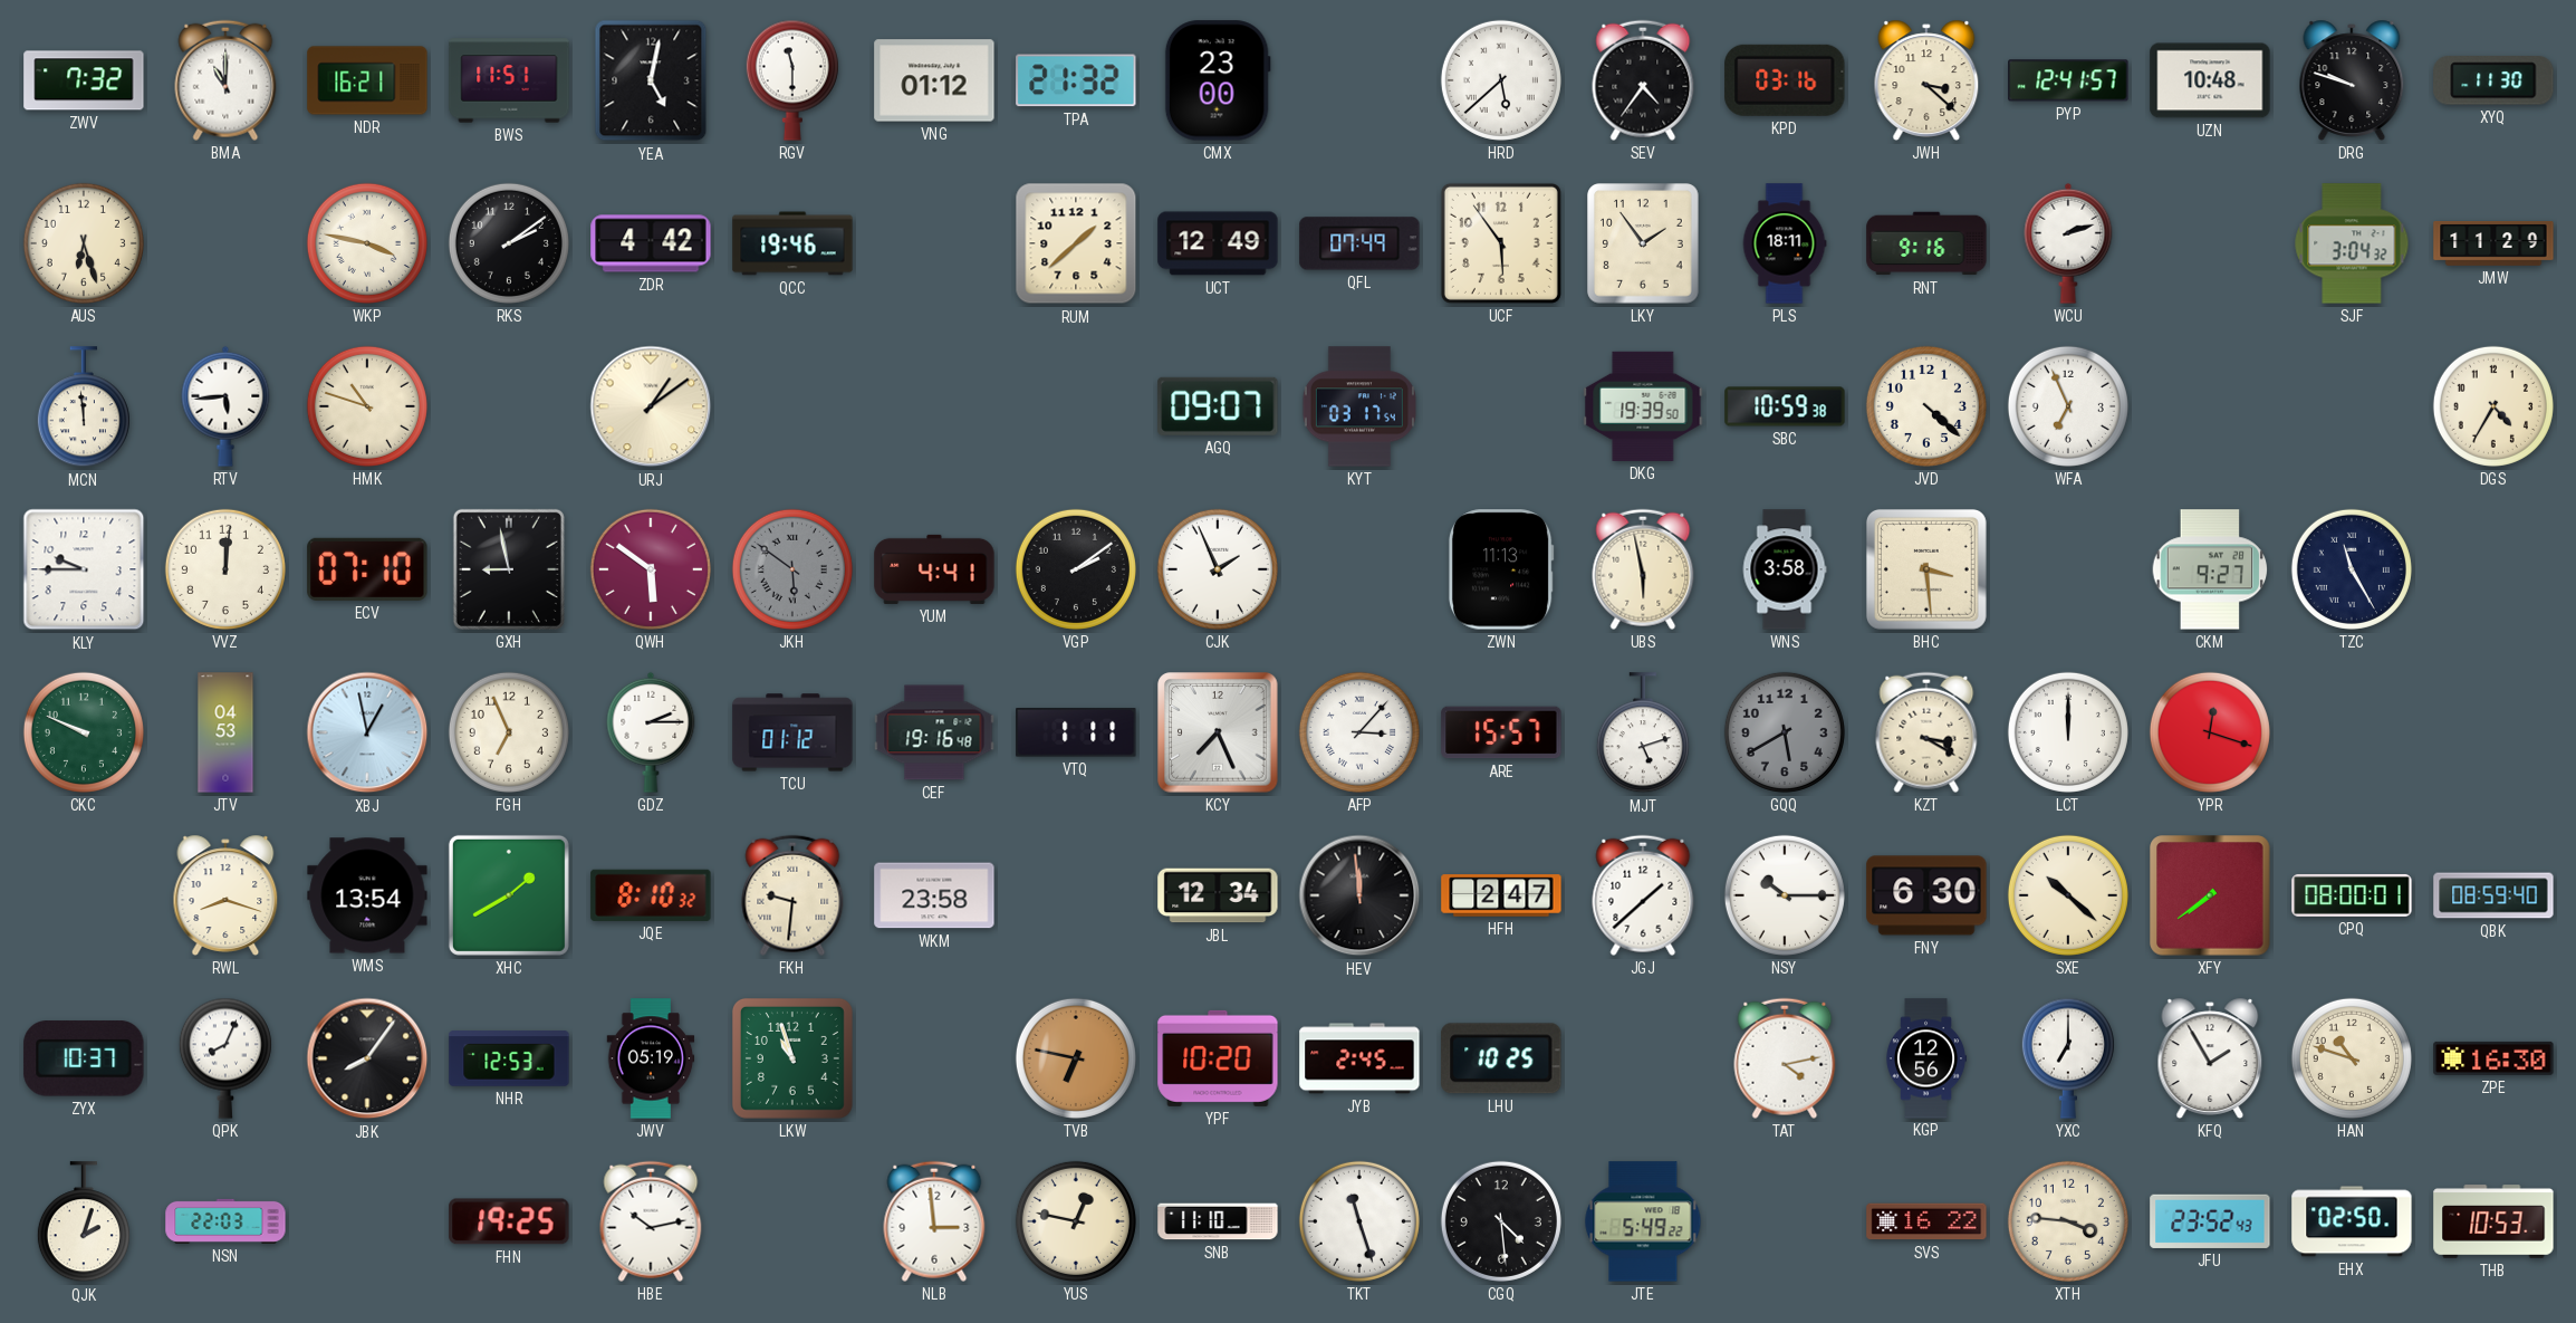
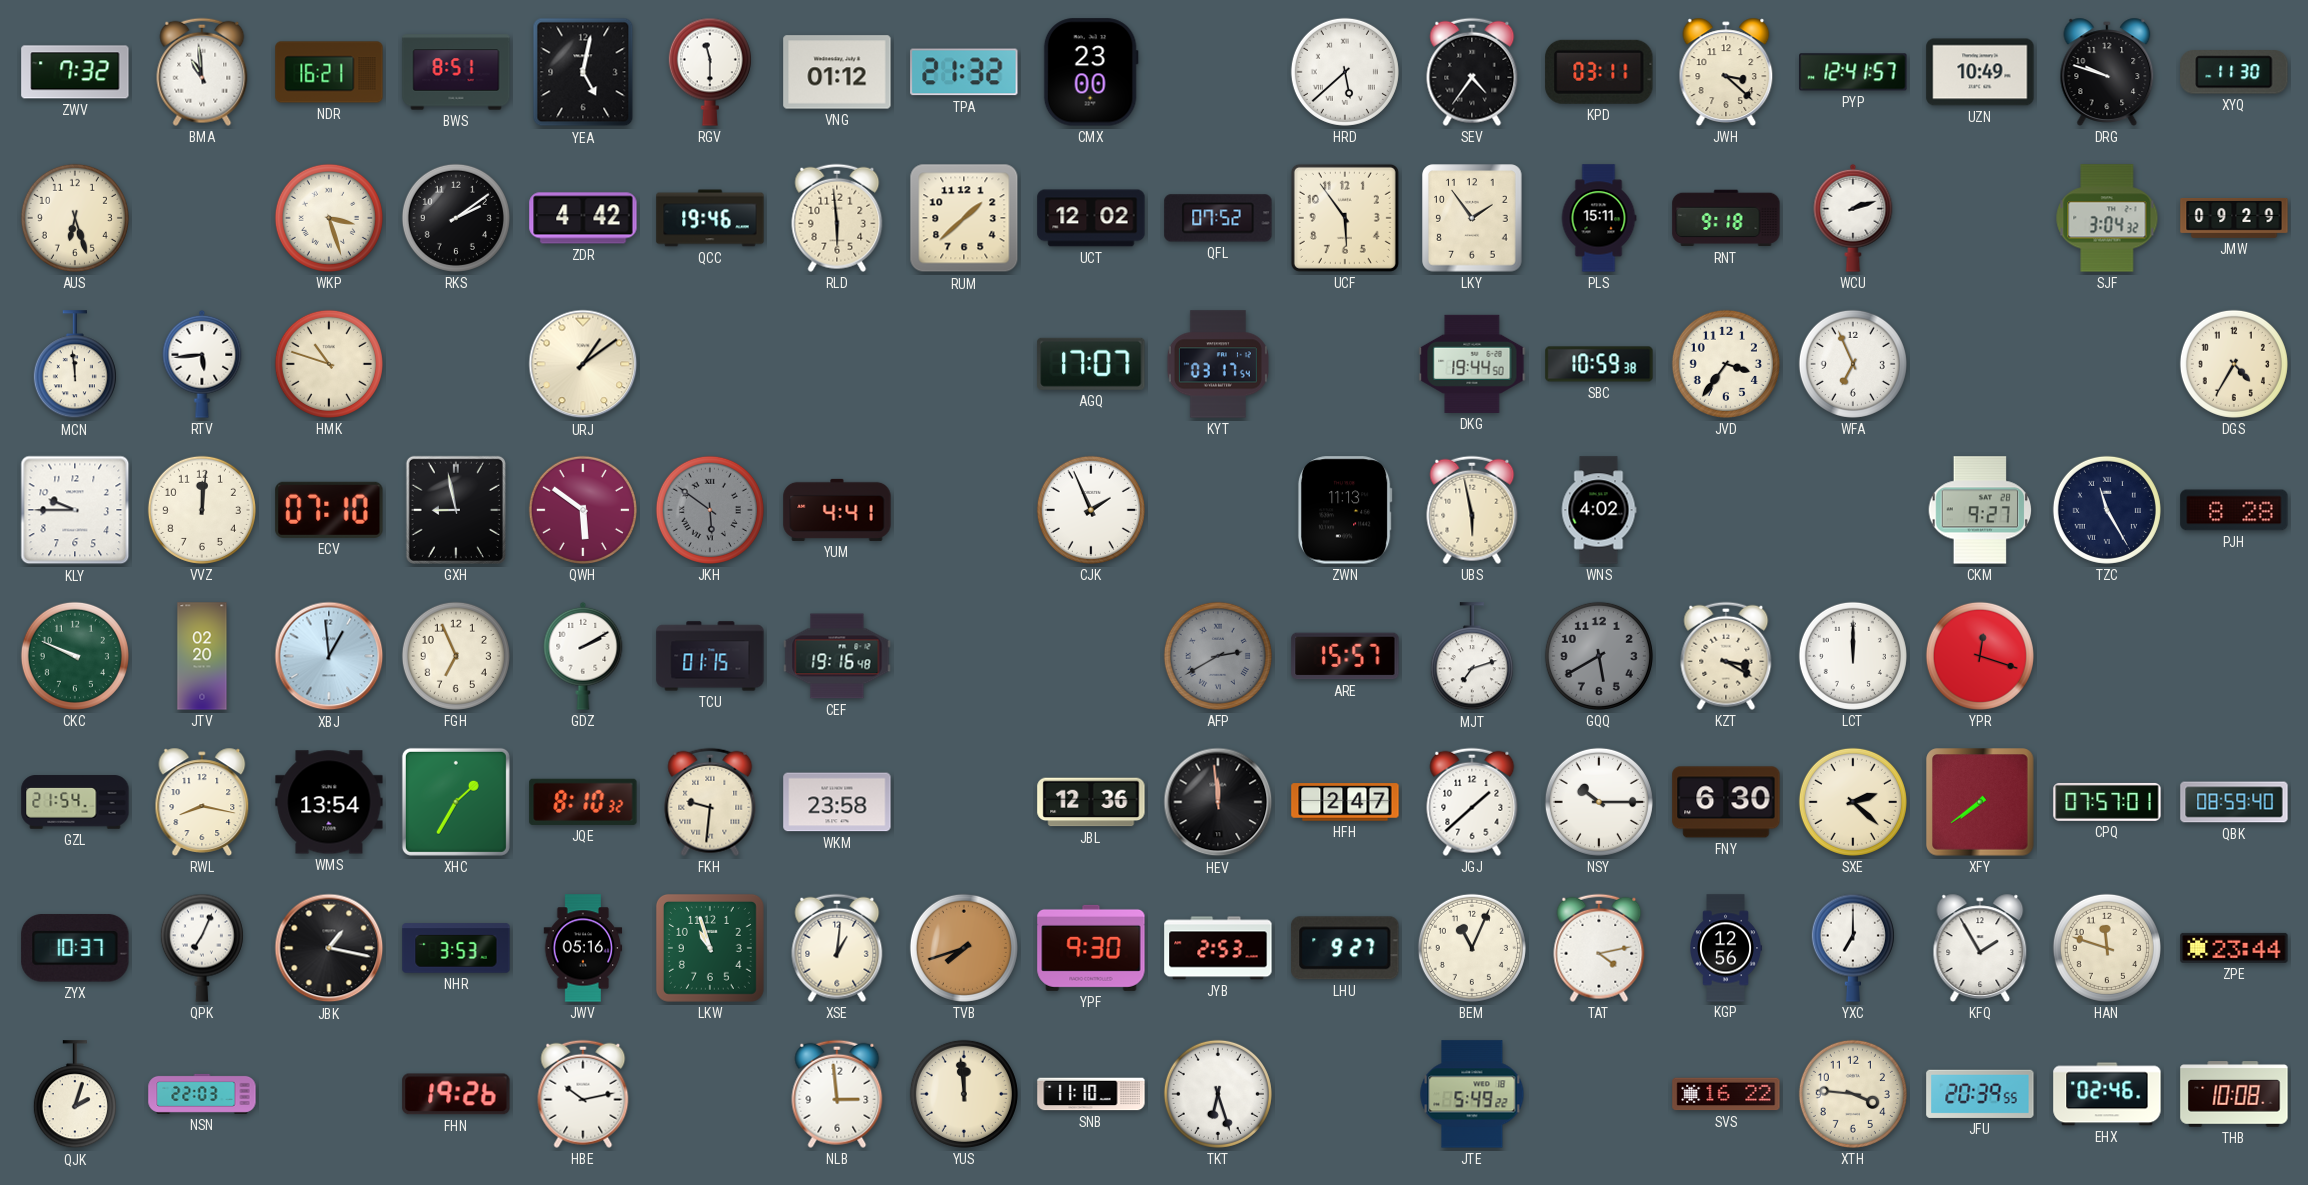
BMA: 11:00 -> 10:59 (202, 72)
BWS: 11:51 -> 8:51 (456, 72)
KPD: 03:16 -> 03:11 (1599, 72)
UZN: 10:48 -> 10:49 (1980, 72)
WKP: 3:47 -> 3:27 (329, 218)
RLD: none -> 5:59 (837, 218)
UCT: 12:49 -> 12:02 (1091, 218)
QFL: 07:49 -> 07:52 (1218, 218)
PLS: 18:11 -> 15:11 (1599, 218)
RNT: 9:16 -> 9:18 (1726, 218)
JMW: 11:29 -> 09:29 (2234, 219)
AGQ: 09:07 -> 17:07 (1091, 364)
DKG: 19:39 -> 19:44 (1472, 364)
JVD: 4:22 -> 3:36 (1726, 364)
VGP: 2:09 -> none (1076, 569)
WNS: 3:58 -> 4:02 (1599, 510)
BHC: 3:29 -> none (1926, 569)
PJH: none -> 8:28 (2234, 510)
JTV: 04:53 -> 02:20 (202, 656)
XBJ: 12:58 -> 12:59 (329, 656)
GDZ: 2:15 -> 2:10 (583, 656)
TCU: 01:12 -> 01:15 (710, 656)
VTQ: 1:11 -> none (1076, 732)
KCY: 7:26 -> none (1218, 732)
AFP: 3:07 -> 2:40 (1218, 656)
AFP dial: white -> grey (1218, 656)
MJT: 5:12 -> 7:12 (1472, 657)
GZL: none -> 21:54 (75, 802)
RWL: 8:18 -> 8:17 (202, 802)
XHC: 1:40 -> 1:35 (456, 802)
JBL: 12:34 -> 12:36 (1091, 802)
SXE: 10:22 -> 2:22 (1853, 802)
CPQ: 08:00 -> 07:57 (2107, 802)
QPK: 8:04 -> 7:04 (202, 948)
JBK: 8:06 -> 1:17 (329, 948)
NHR: 12:53 -> 3:53 (456, 948)
JWV: 05:19 -> 05:16 (583, 948)
XSE: none -> 1:01 (837, 948)
TVB: 6:47 -> 7:42 (964, 948)
YPF: 10:20 -> 9:30 (1091, 948)
JYB: 2:45 -> 2:53 (1218, 948)
LHU: 10:25 -> 9:27 (1345, 948)
BEM: none -> 11:04 (1472, 948)
HAN: 10:48 -> 11:48 (2107, 948)
ZPE: 16:30 -> 23:44 (2234, 948)
FHN: 19:25 -> 19:26 (456, 1094)
YUS: 12:47 -> 11:59 (964, 1094)
TKT: 11:27 -> 6:27 (1218, 1094)
CGQ: 4:29 -> none (1501, 1221)
JFU: 23:52 -> 20:39 (1980, 1094)
EHX: 02:50 -> 02:46 (2107, 1094)
THB: 10:53 -> 10:08 (2234, 1094)
